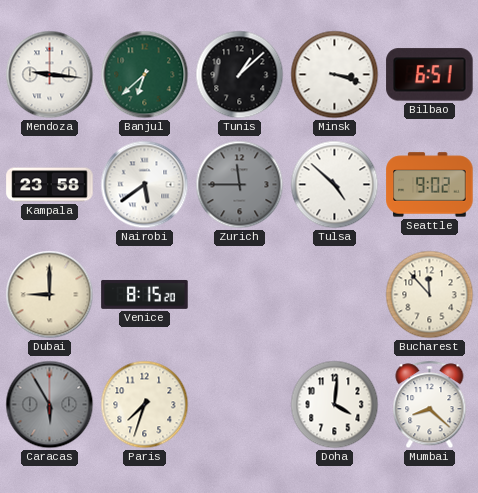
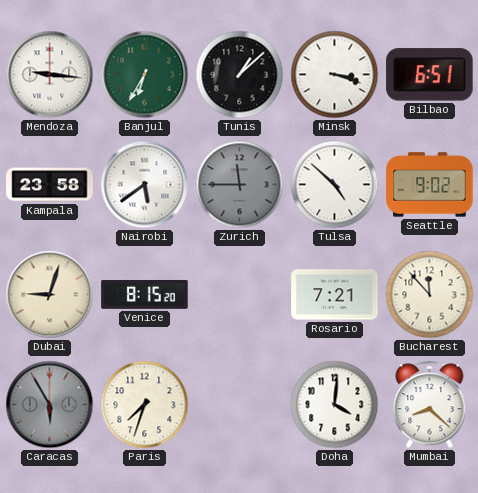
Banjul: 6:38 -> 6:35 (145, 75)
Dubai: 9:00 -> 9:03 (50, 295)
Rosario: none -> 7:21 (335, 295)
